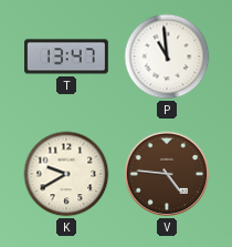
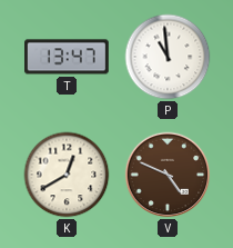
K: 9:40 -> 12:40 (67, 175)
V: 4:46 -> 4:49 (168, 175)
